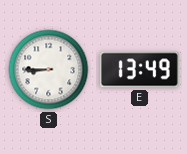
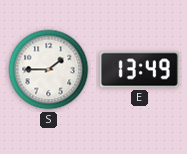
S: 8:45 -> 1:45 (49, 70)
